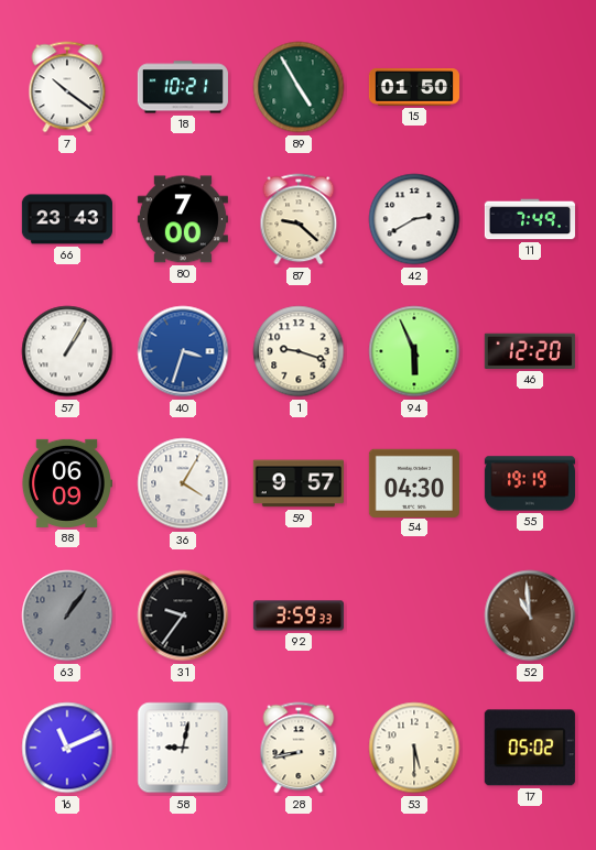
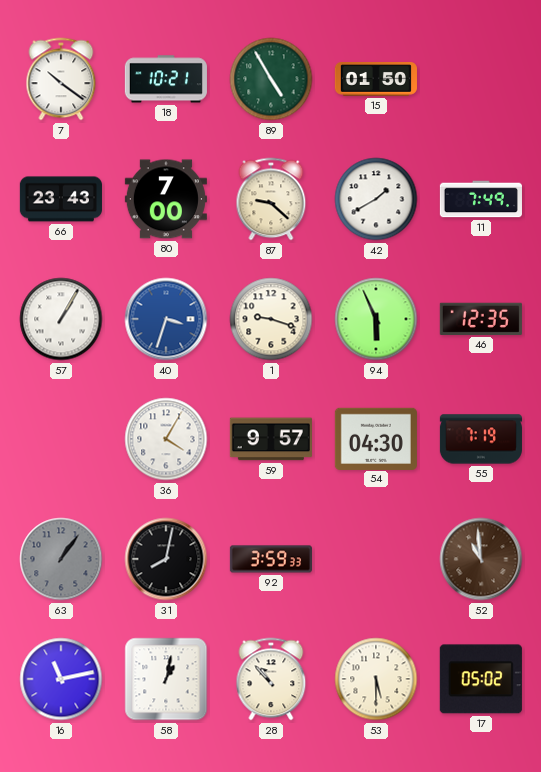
42: 2:40 -> 1:40 (376, 199)
46: 12:20 -> 12:35 (481, 319)
88: 06:09 -> none (66, 483)
55: 19:19 -> 7:19 (481, 439)
31: 9:36 -> 8:02 (166, 559)
16: 11:11 -> 11:13 (61, 679)
58: 9:02 -> 1:02 (166, 679)
28: 8:43 -> 10:53 (271, 679)
